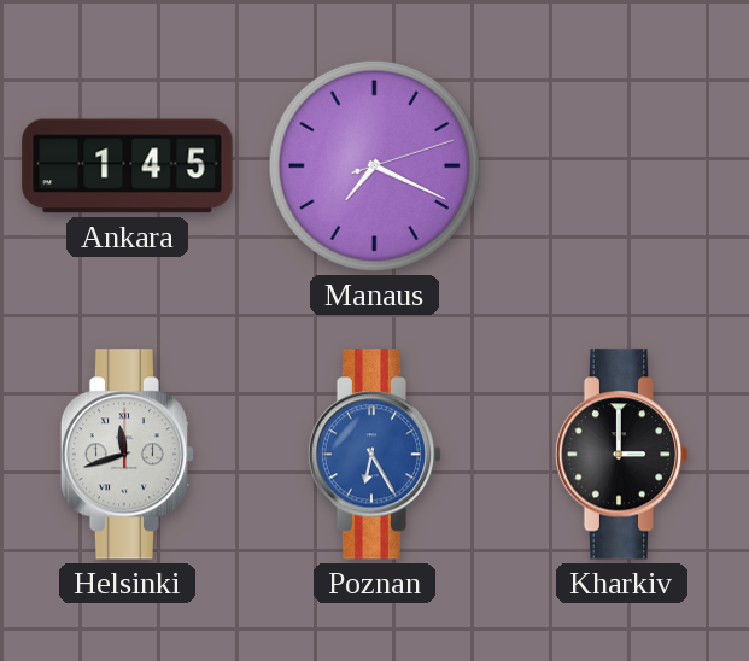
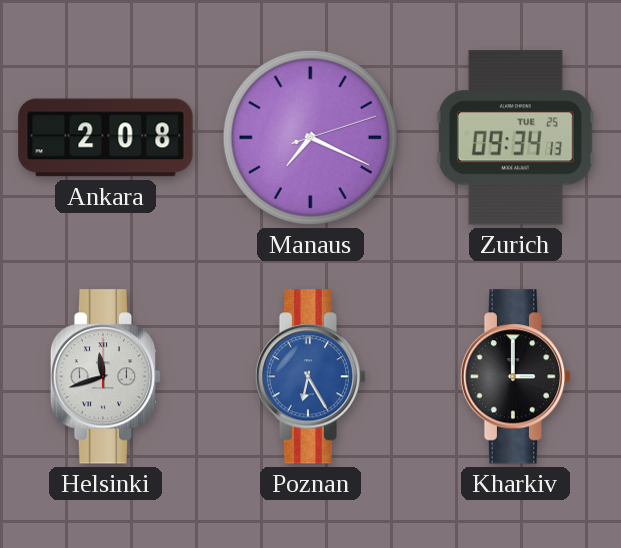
Ankara: 1:45 -> 2:08 (106, 138)
Zurich: none -> 09:34 (515, 138)
